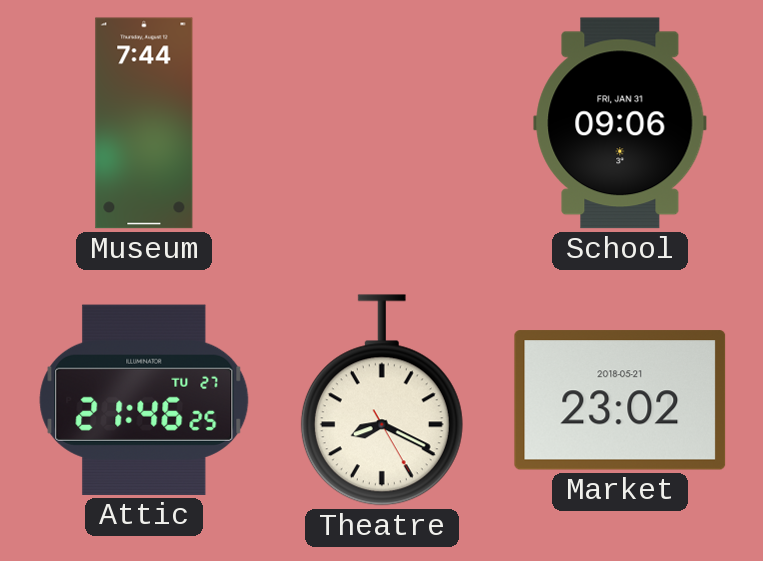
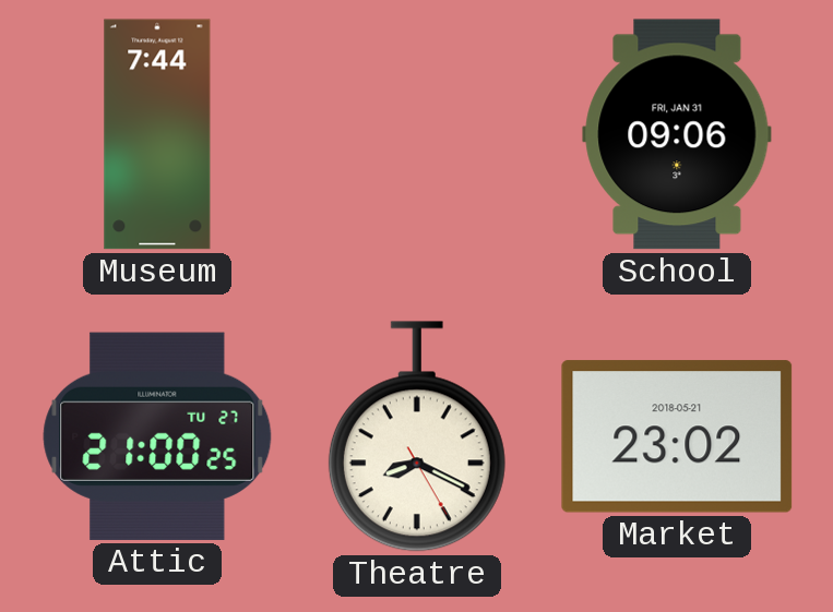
Attic: 21:46 -> 21:00 (157, 436)
